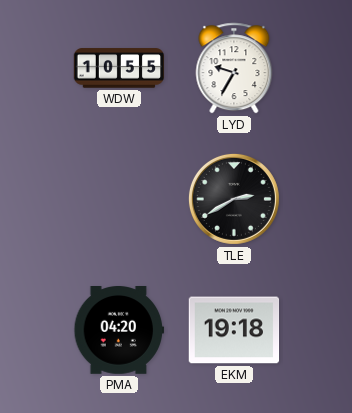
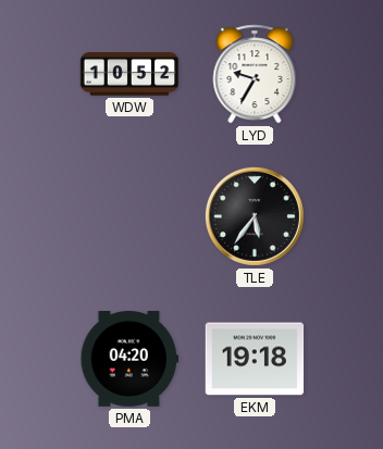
WDW: 10:55 -> 10:52 (129, 74)
TLE: 2:40 -> 5:36 (255, 216)
